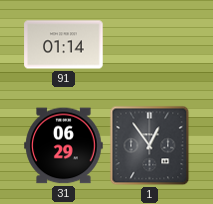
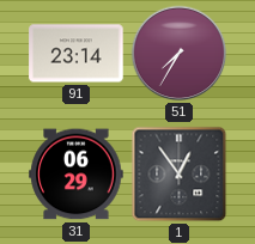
91: 01:14 -> 23:14 (77, 54)
51: none -> 7:35 (180, 54)
